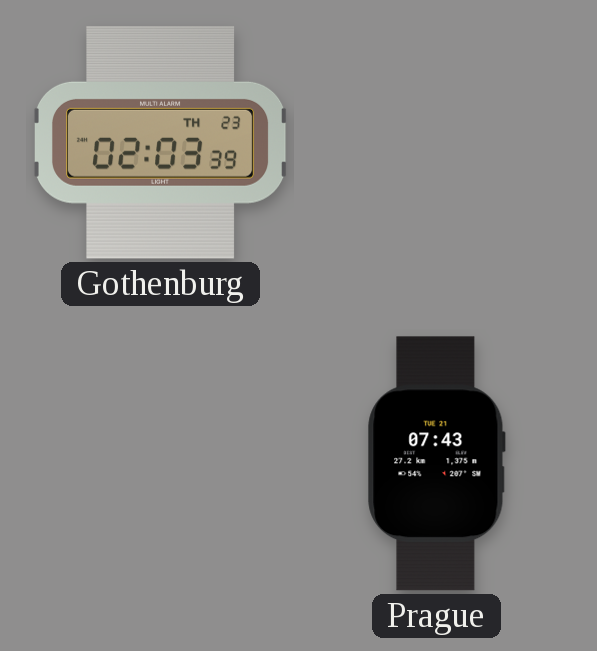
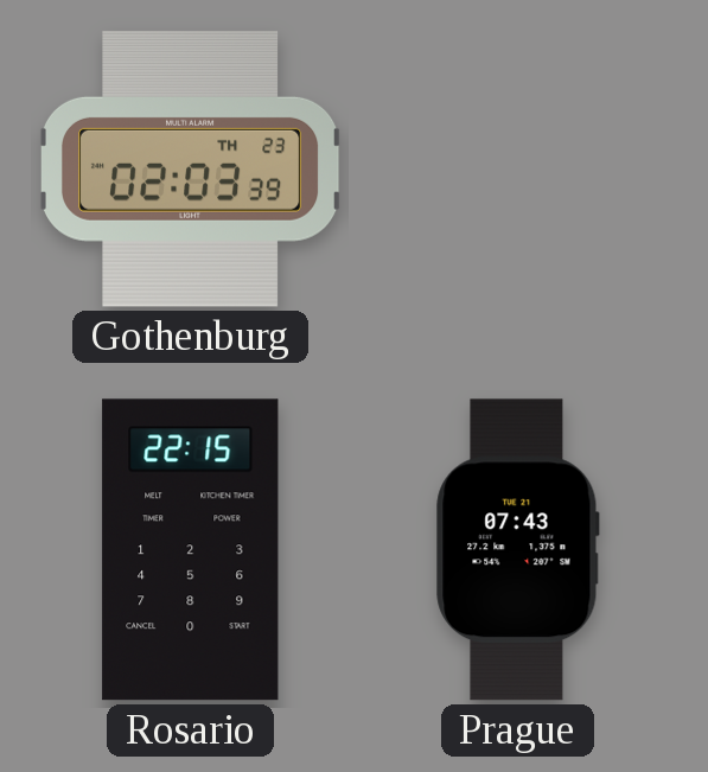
Rosario: none -> 22:15 (191, 550)
